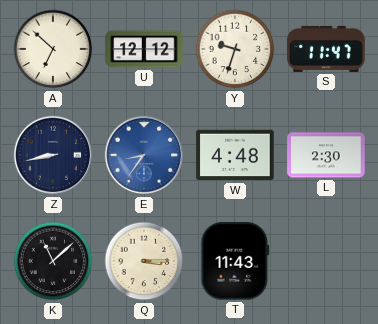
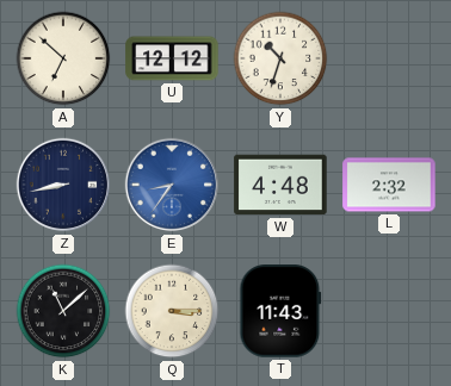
Y: 9:33 -> 10:33 (280, 58)
S: 11:47 -> none (326, 49)
L: 2:30 -> 2:32 (389, 185)
